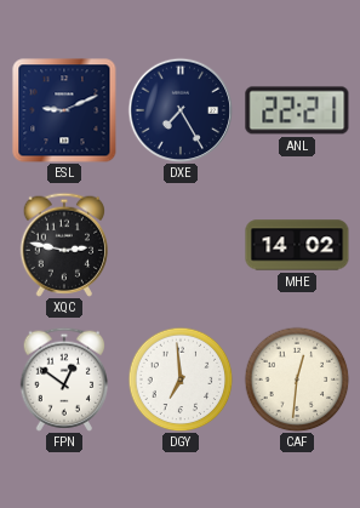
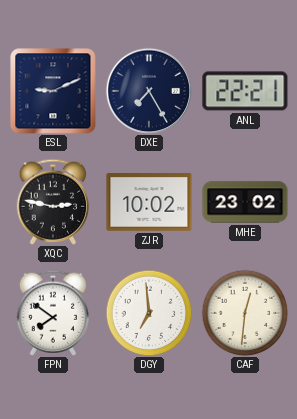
ZJR: none -> 10:02 (149, 203)
MHE: 14:02 -> 23:02 (245, 202)
FPN: 12:51 -> 7:51 (52, 313)
